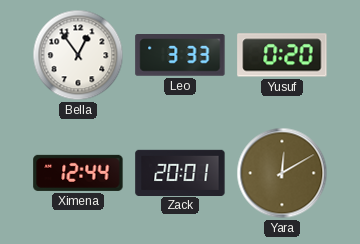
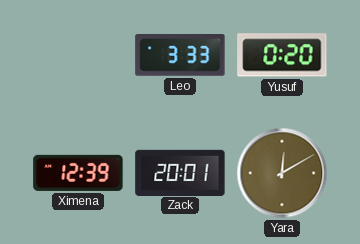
Bella: 12:54 -> none (78, 55)
Ximena: 12:44 -> 12:39 (78, 173)
